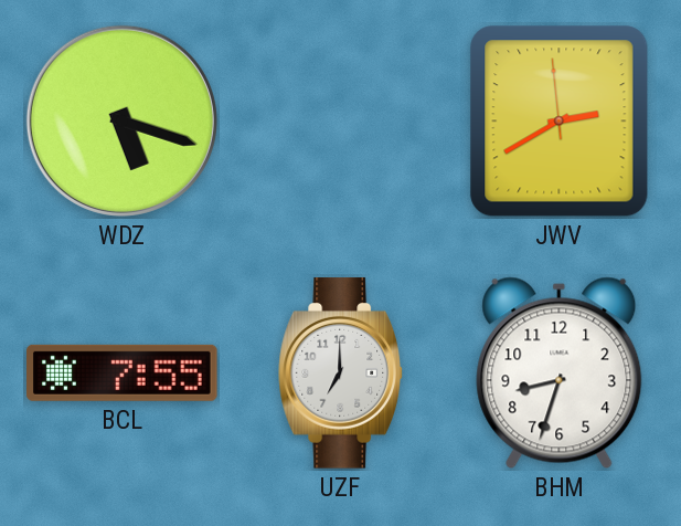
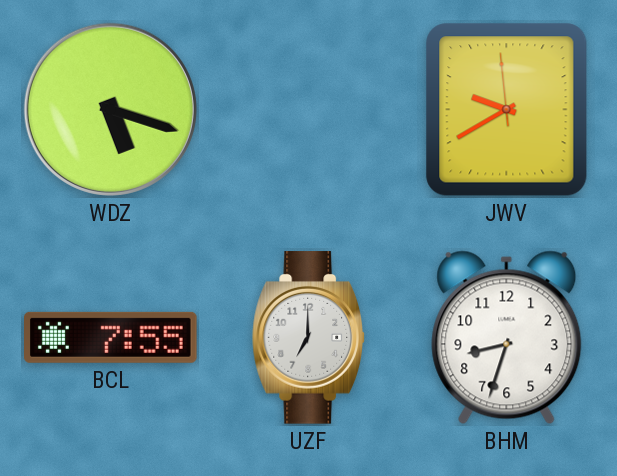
JWV: 2:39 -> 9:39 (507, 110)
